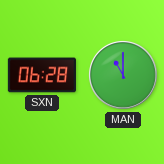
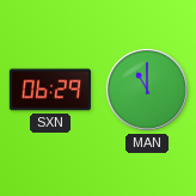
SXN: 06:28 -> 06:29 (50, 90)
